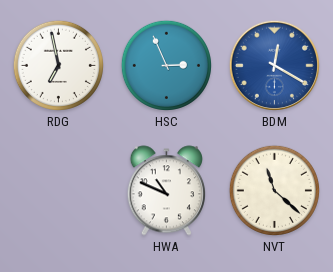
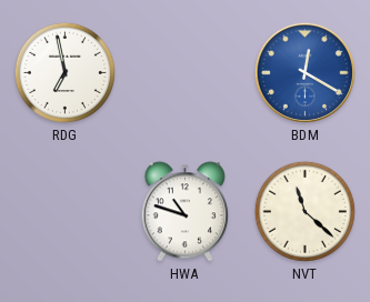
HSC: 2:56 -> none (166, 65)
HWA: 10:49 -> 10:48 (184, 212)
